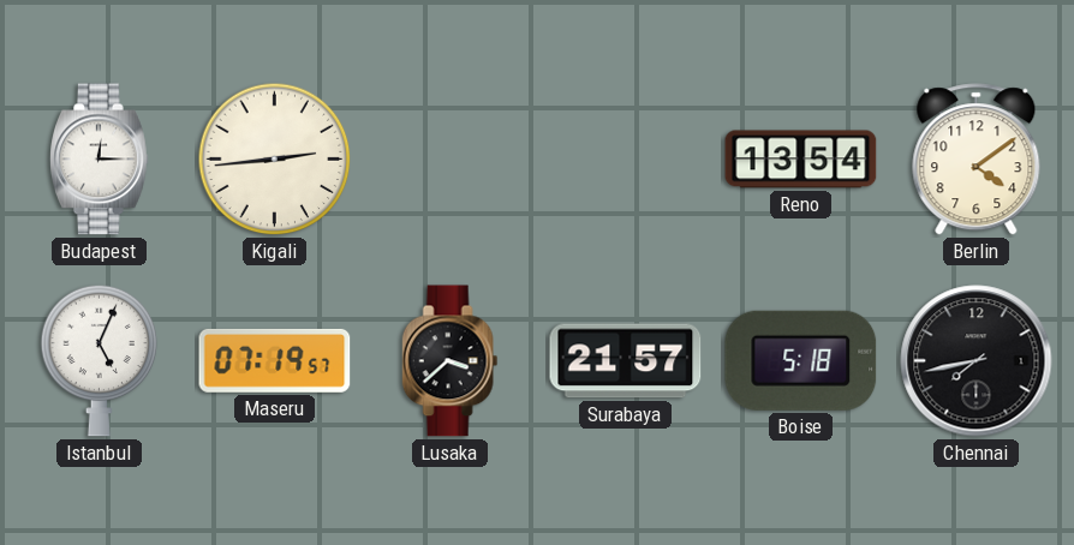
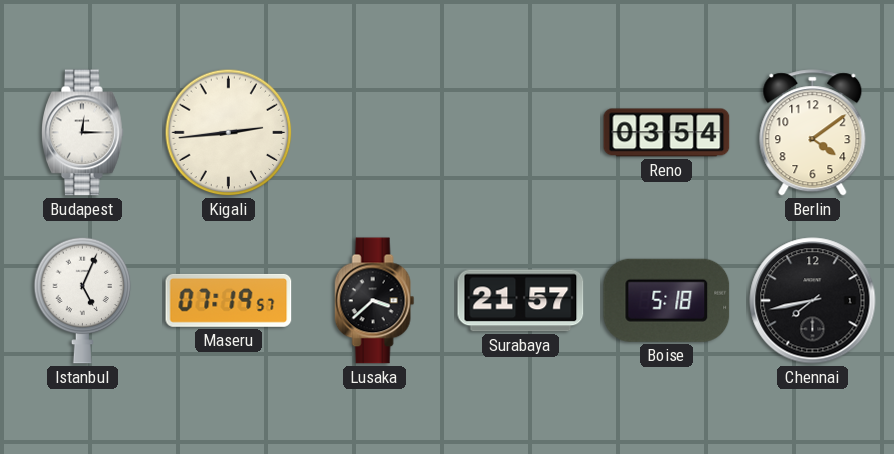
Reno: 13:54 -> 03:54 (667, 133)
